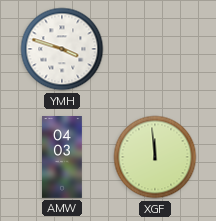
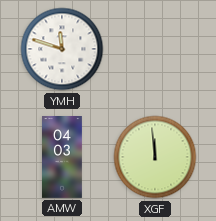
YMH: 3:48 -> 11:48 (62, 49)
